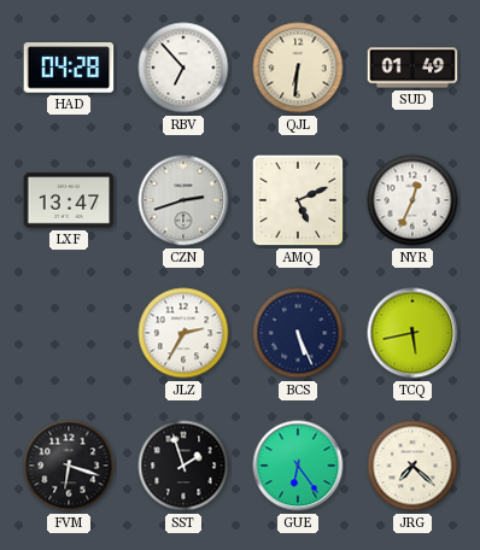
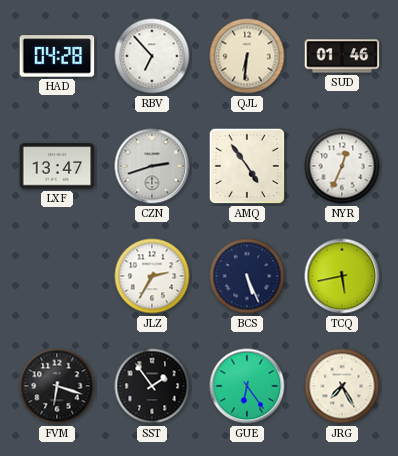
SUD: 01:49 -> 01:46 (342, 56)
AMQ: 5:11 -> 4:54 (247, 166)
SST: 1:57 -> 1:54 (152, 386)
JRG: 7:22 -> 7:25 (342, 386)
